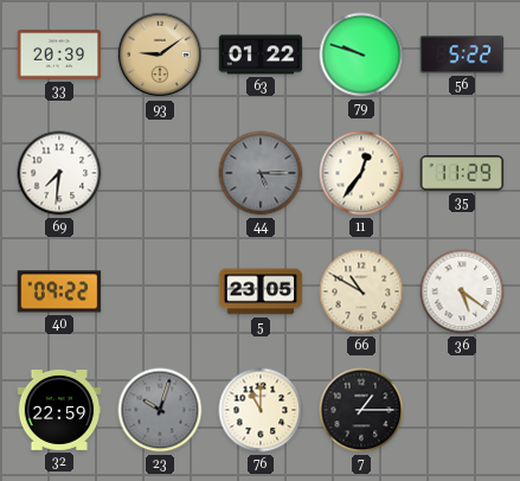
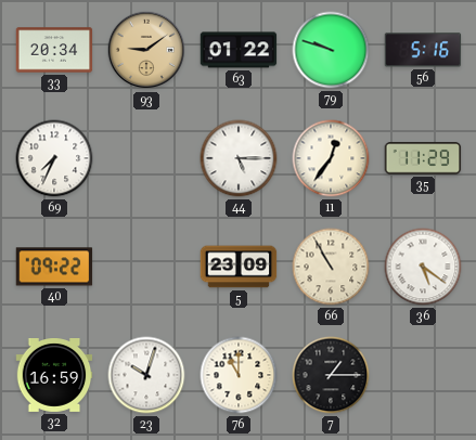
33: 20:39 -> 20:34 (54, 50)
56: 5:22 -> 5:16 (423, 50)
69: 7:31 -> 7:34 (54, 158)
44 dial: grey -> white (239, 158)
5: 23:05 -> 23:09 (239, 267)
66: 10:50 -> 10:55 (331, 267)
32: 22:59 -> 16:59 (54, 376)
23 dial: grey -> white (146, 375)
